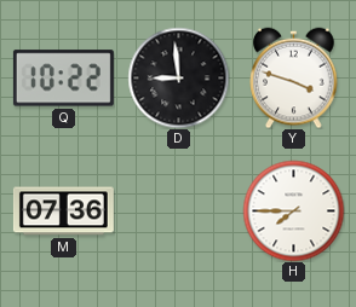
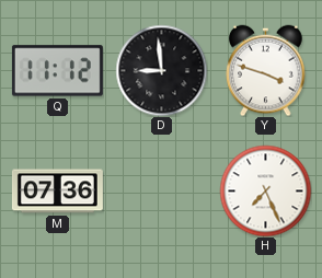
Q: 10:22 -> 11:12 (57, 71)
H: 7:45 -> 7:26 (265, 190)
